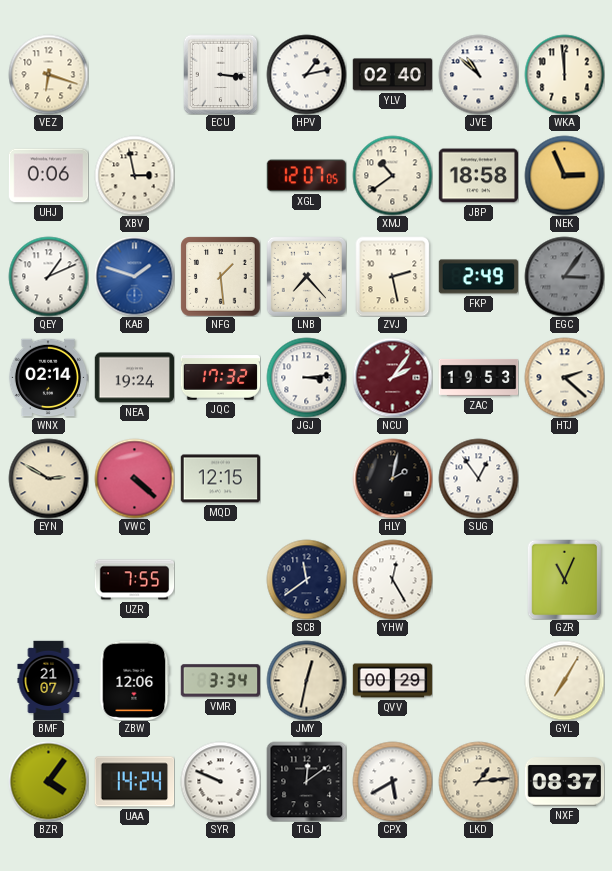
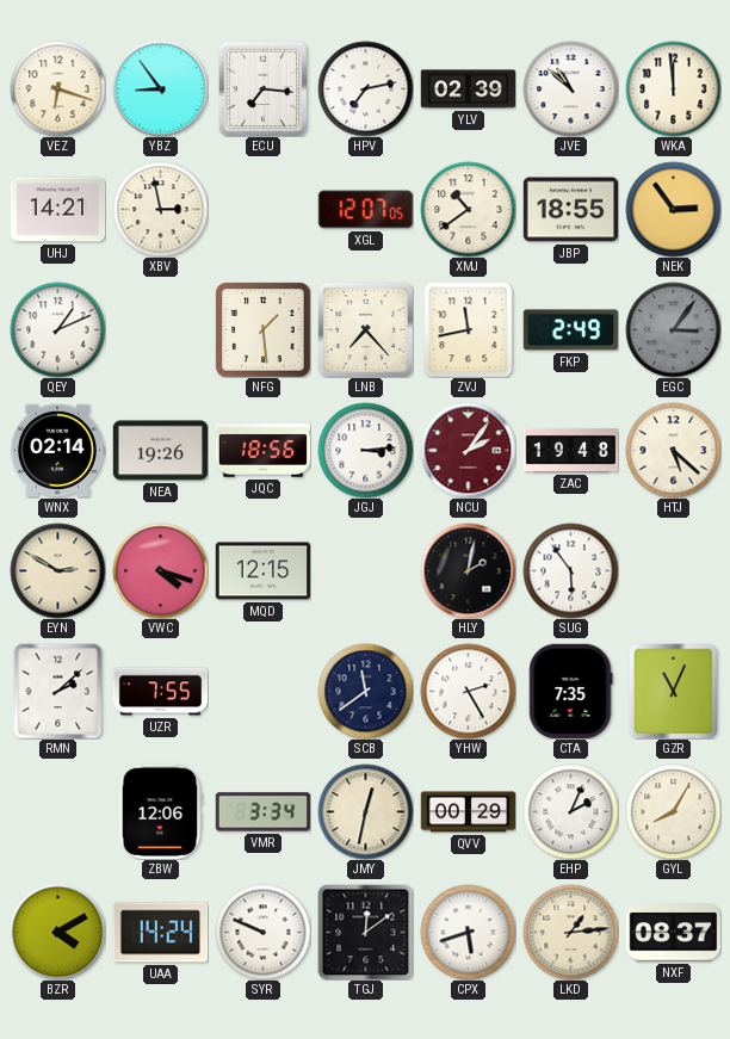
YBZ: none -> 8:54 (160, 88)
ECU: 3:16 -> 7:16 (264, 88)
HPV: 1:13 -> 7:13 (365, 88)
YLV: 02:40 -> 02:39 (468, 89)
UHJ: 0:06 -> 14:21 (57, 210)
JBP: 18:58 -> 18:55 (570, 210)
NEK: 2:56 -> 2:54 (673, 209)
KAB: 1:48 -> none (134, 276)
ZVJ: 2:28 -> 11:43 (469, 329)
NEA: 19:24 -> 19:26 (160, 451)
JQC: 17:32 -> 18:56 (262, 451)
ZAC: 19:53 -> 19:48 (570, 450)
HTJ: 2:22 -> 5:22 (673, 450)
VWC: 4:22 -> 4:18 (160, 570)
SUG: 12:54 -> 5:54 (570, 570)
RMN: none -> 2:08 (58, 691)
YHW: 12:25 -> 2:25 (468, 691)
CTA: none -> 7:35 (570, 691)
BMF: 21:07 -> none (49, 680)
EHP: none -> 2:04 (570, 811)
GYL: 7:05 -> 8:05 (673, 811)
BZR: 4:06 -> 4:10 (57, 932)
CPX: 5:40 -> 5:42 (468, 932)
